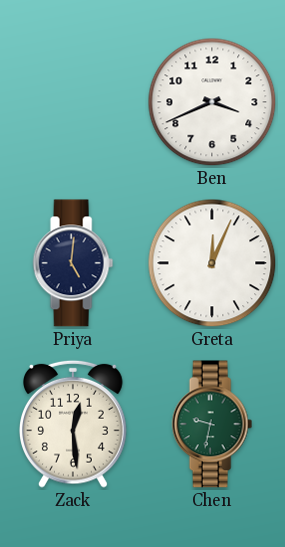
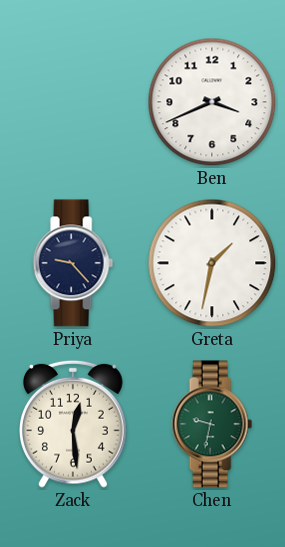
Priya: 5:01 -> 9:23 (73, 263)
Greta: 12:04 -> 1:32 (212, 263)
